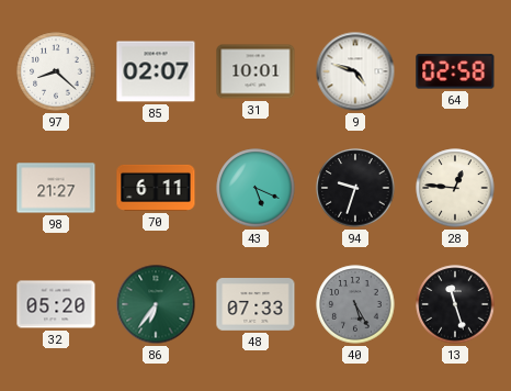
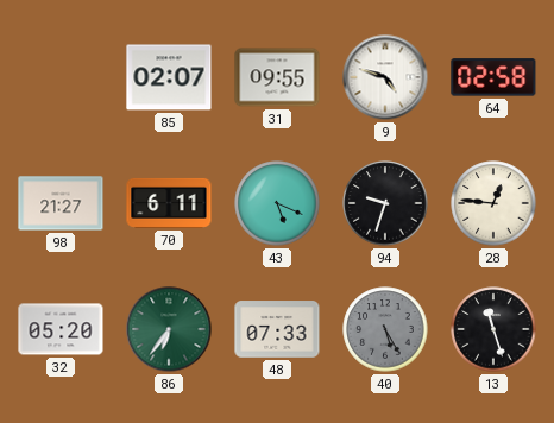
97: 8:22 -> none (56, 71)
31: 10:01 -> 09:55 (277, 77)
